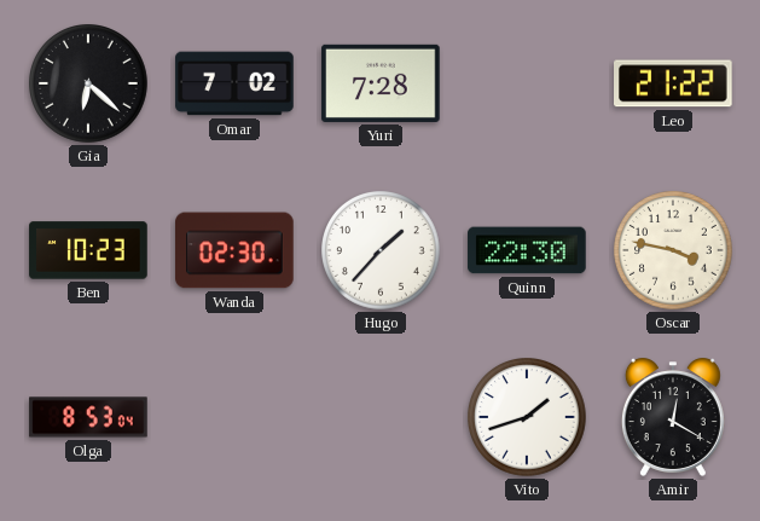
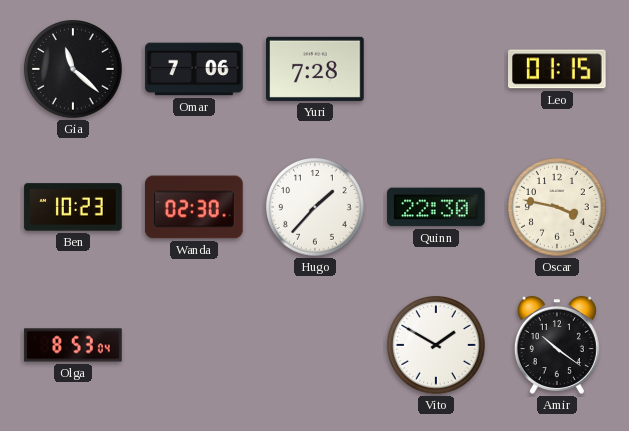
Gia: 6:22 -> 11:22 (74, 70)
Omar: 7:02 -> 7:06 (194, 69)
Leo: 21:22 -> 01:15 (557, 69)
Vito: 1:42 -> 1:50 (437, 346)
Amir: 12:20 -> 10:21 (557, 345)
